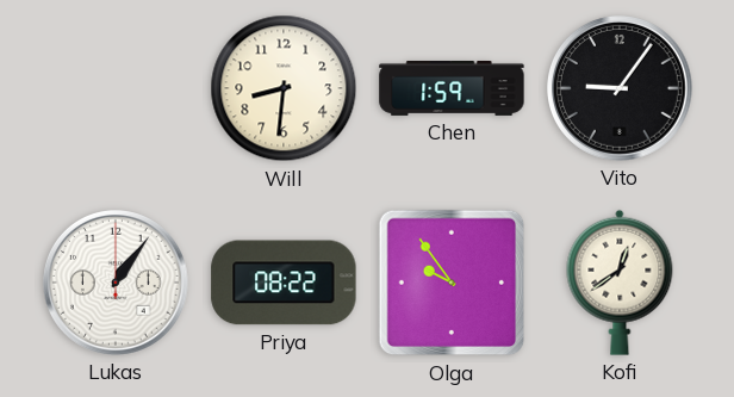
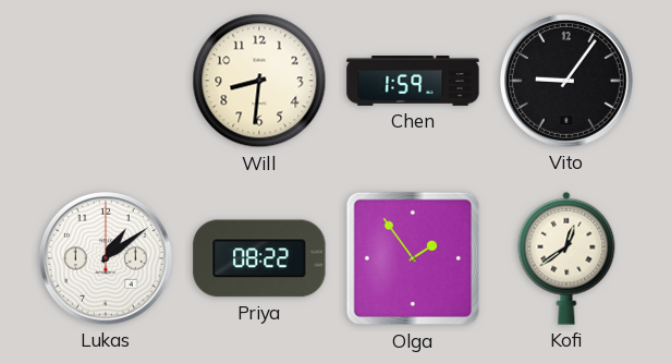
Lukas: 1:06 -> 1:09 (107, 259)
Olga: 9:54 -> 1:54 (413, 258)
